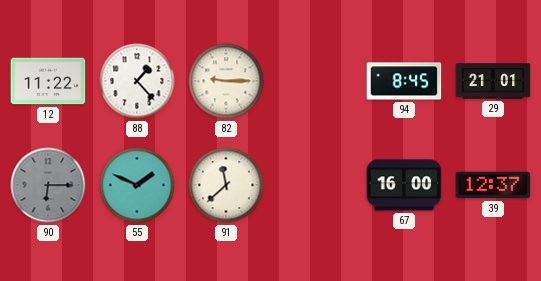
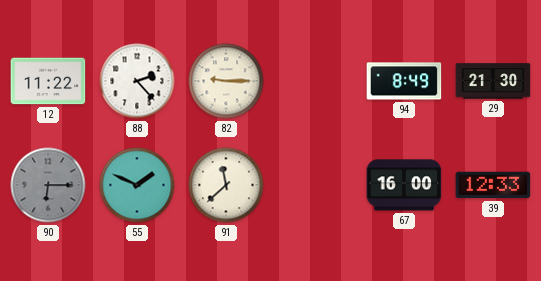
88: 1:23 -> 2:23 (137, 81)
94: 8:45 -> 8:49 (404, 81)
29: 21:01 -> 21:30 (493, 81)
39: 12:37 -> 12:33 (493, 185)
